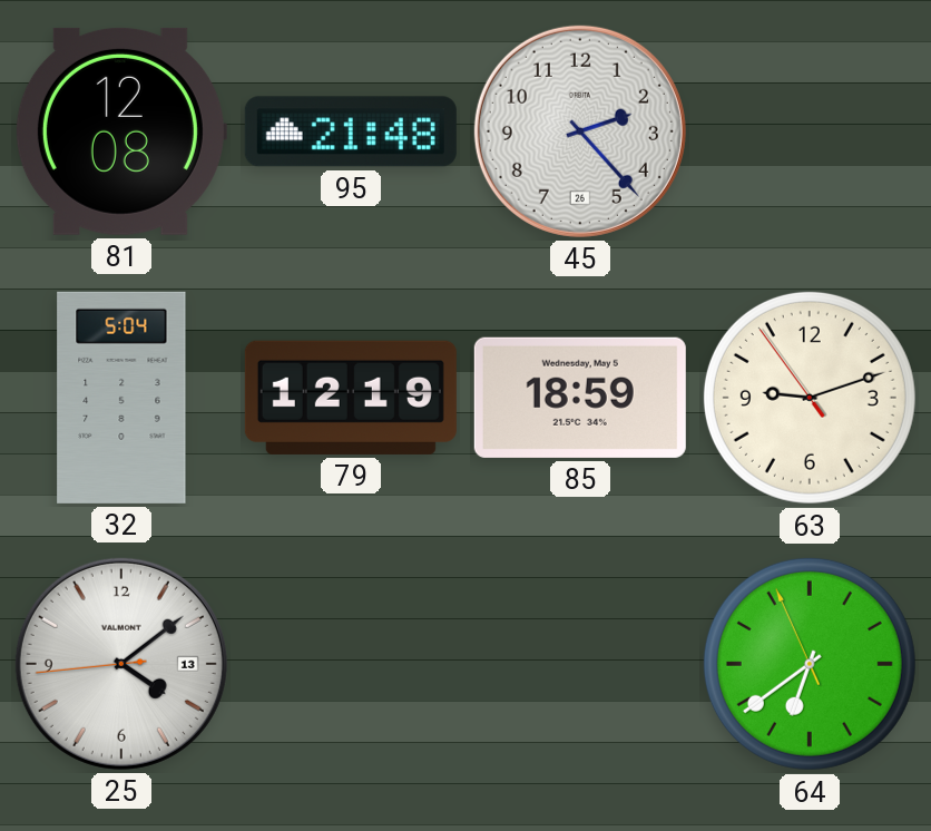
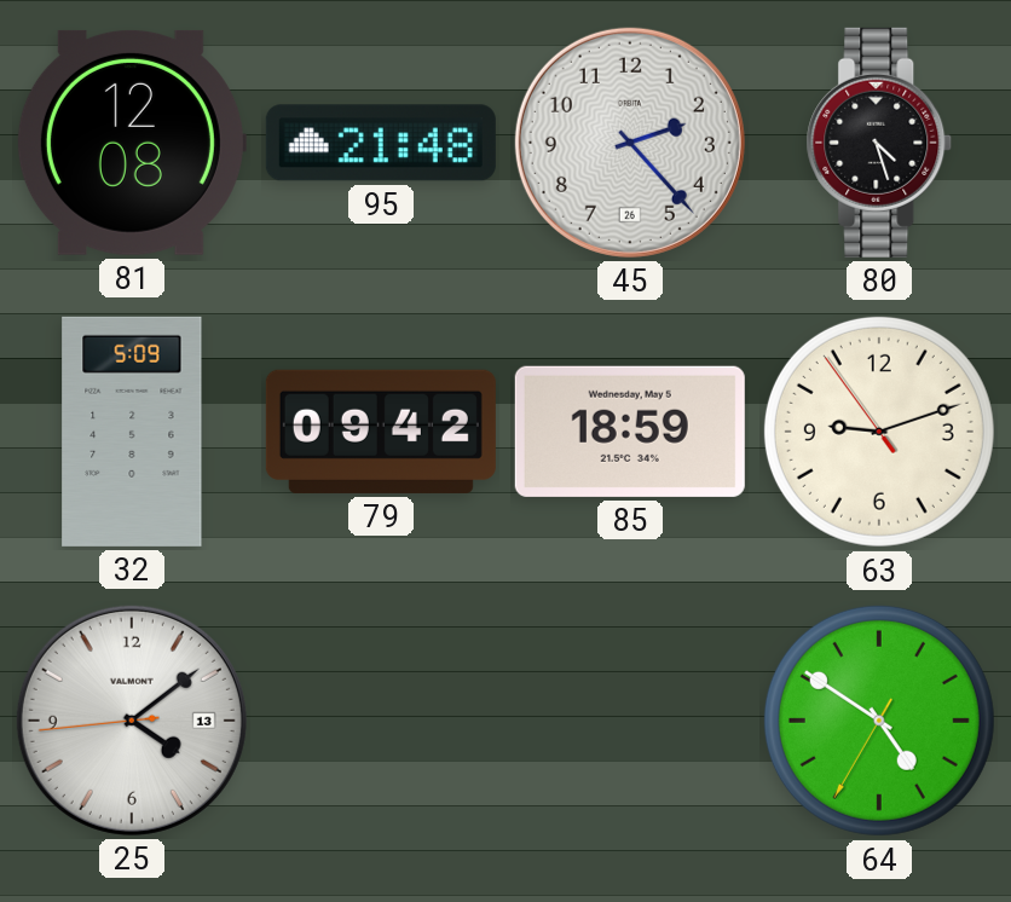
80: none -> 4:27 (879, 143)
32: 5:04 -> 5:09 (132, 432)
79: 12:19 -> 09:42 (381, 432)
64: 6:38 -> 4:50 (879, 721)
